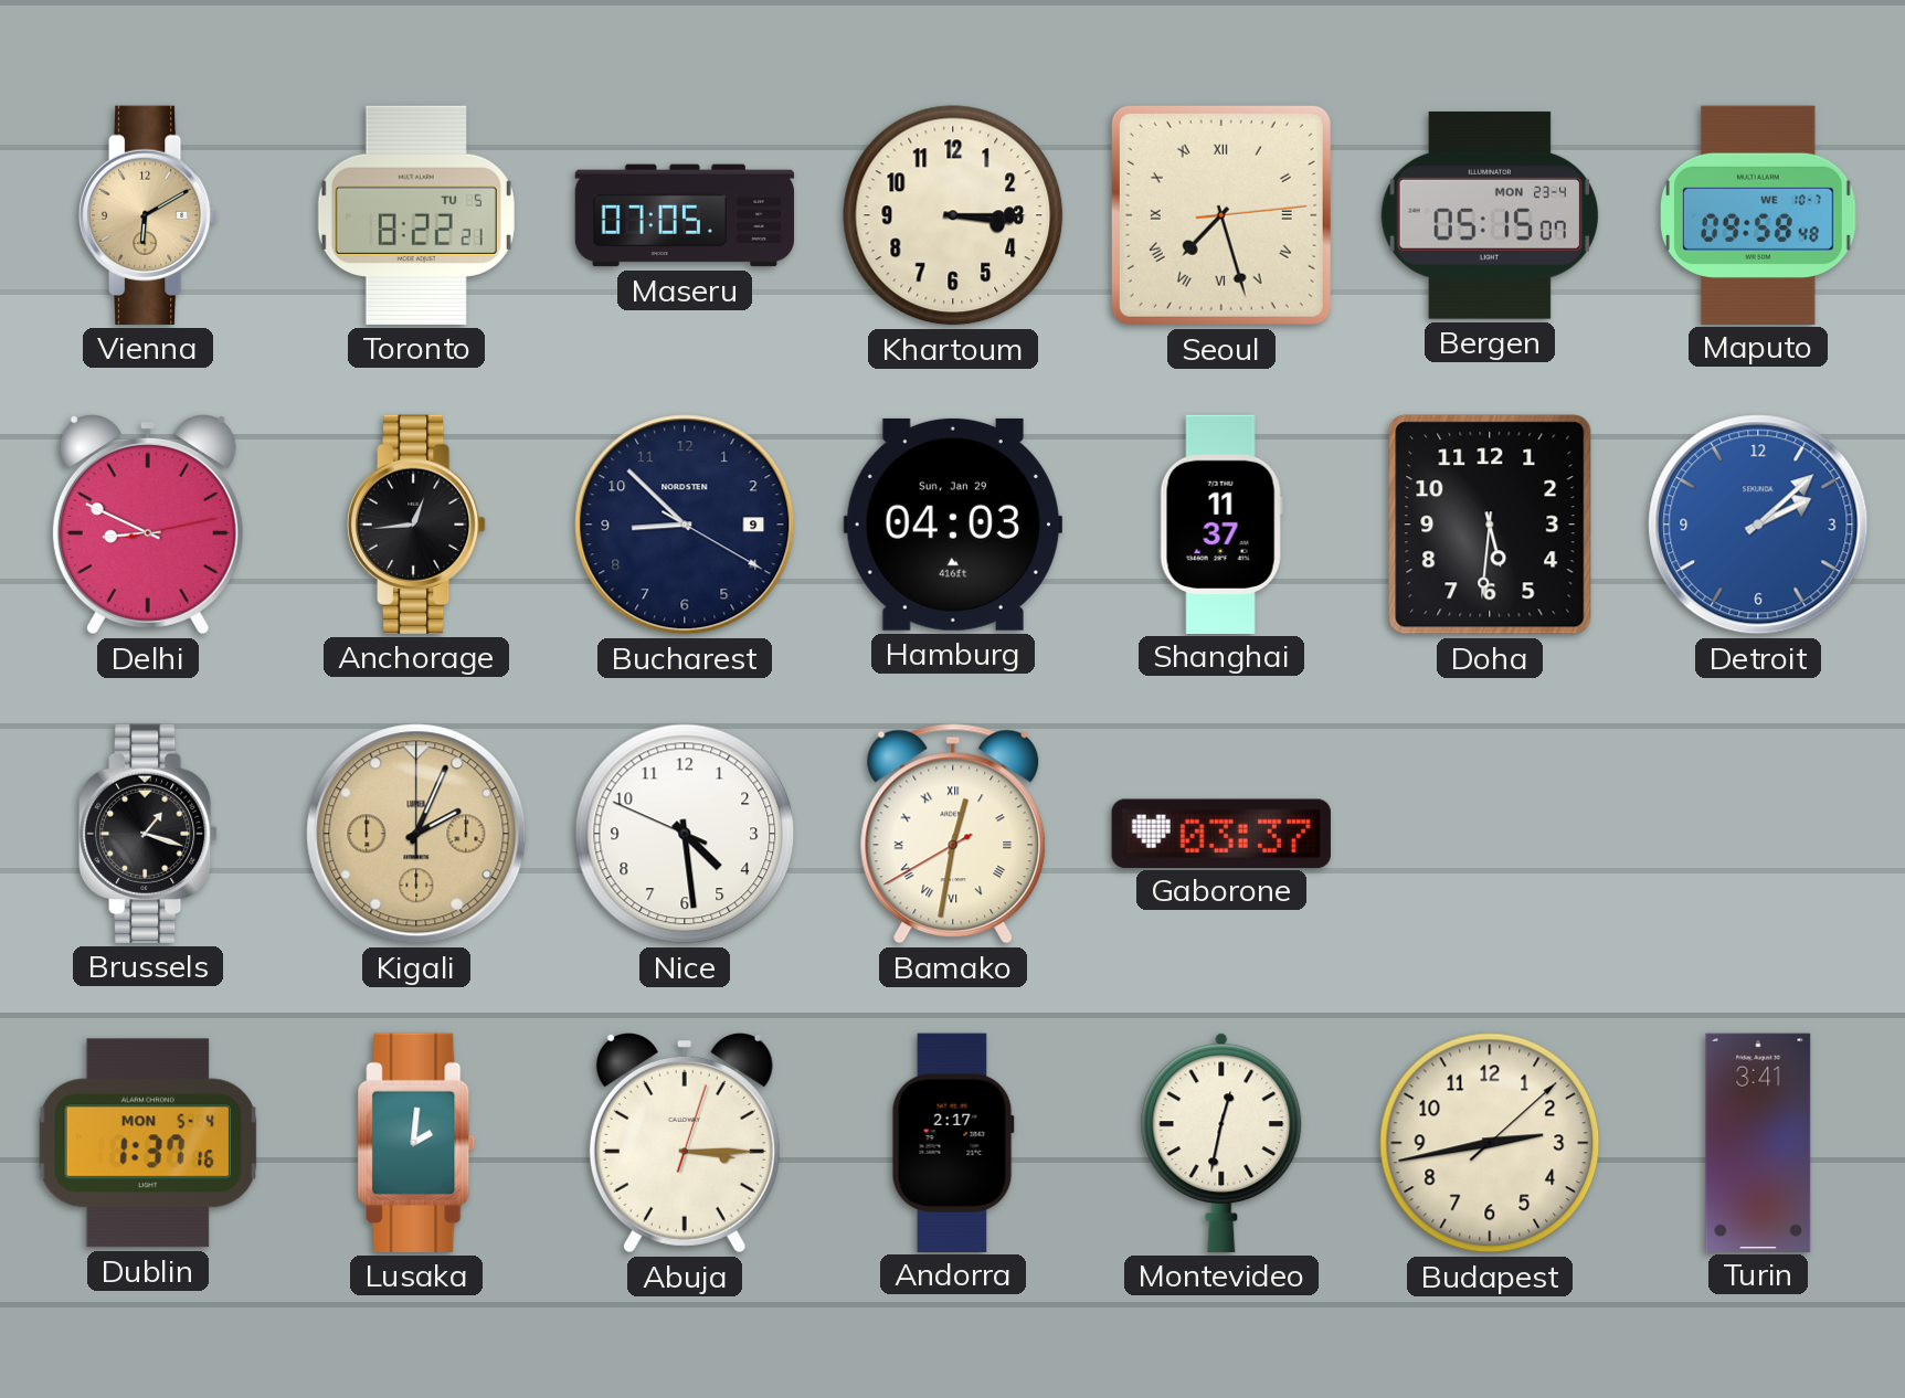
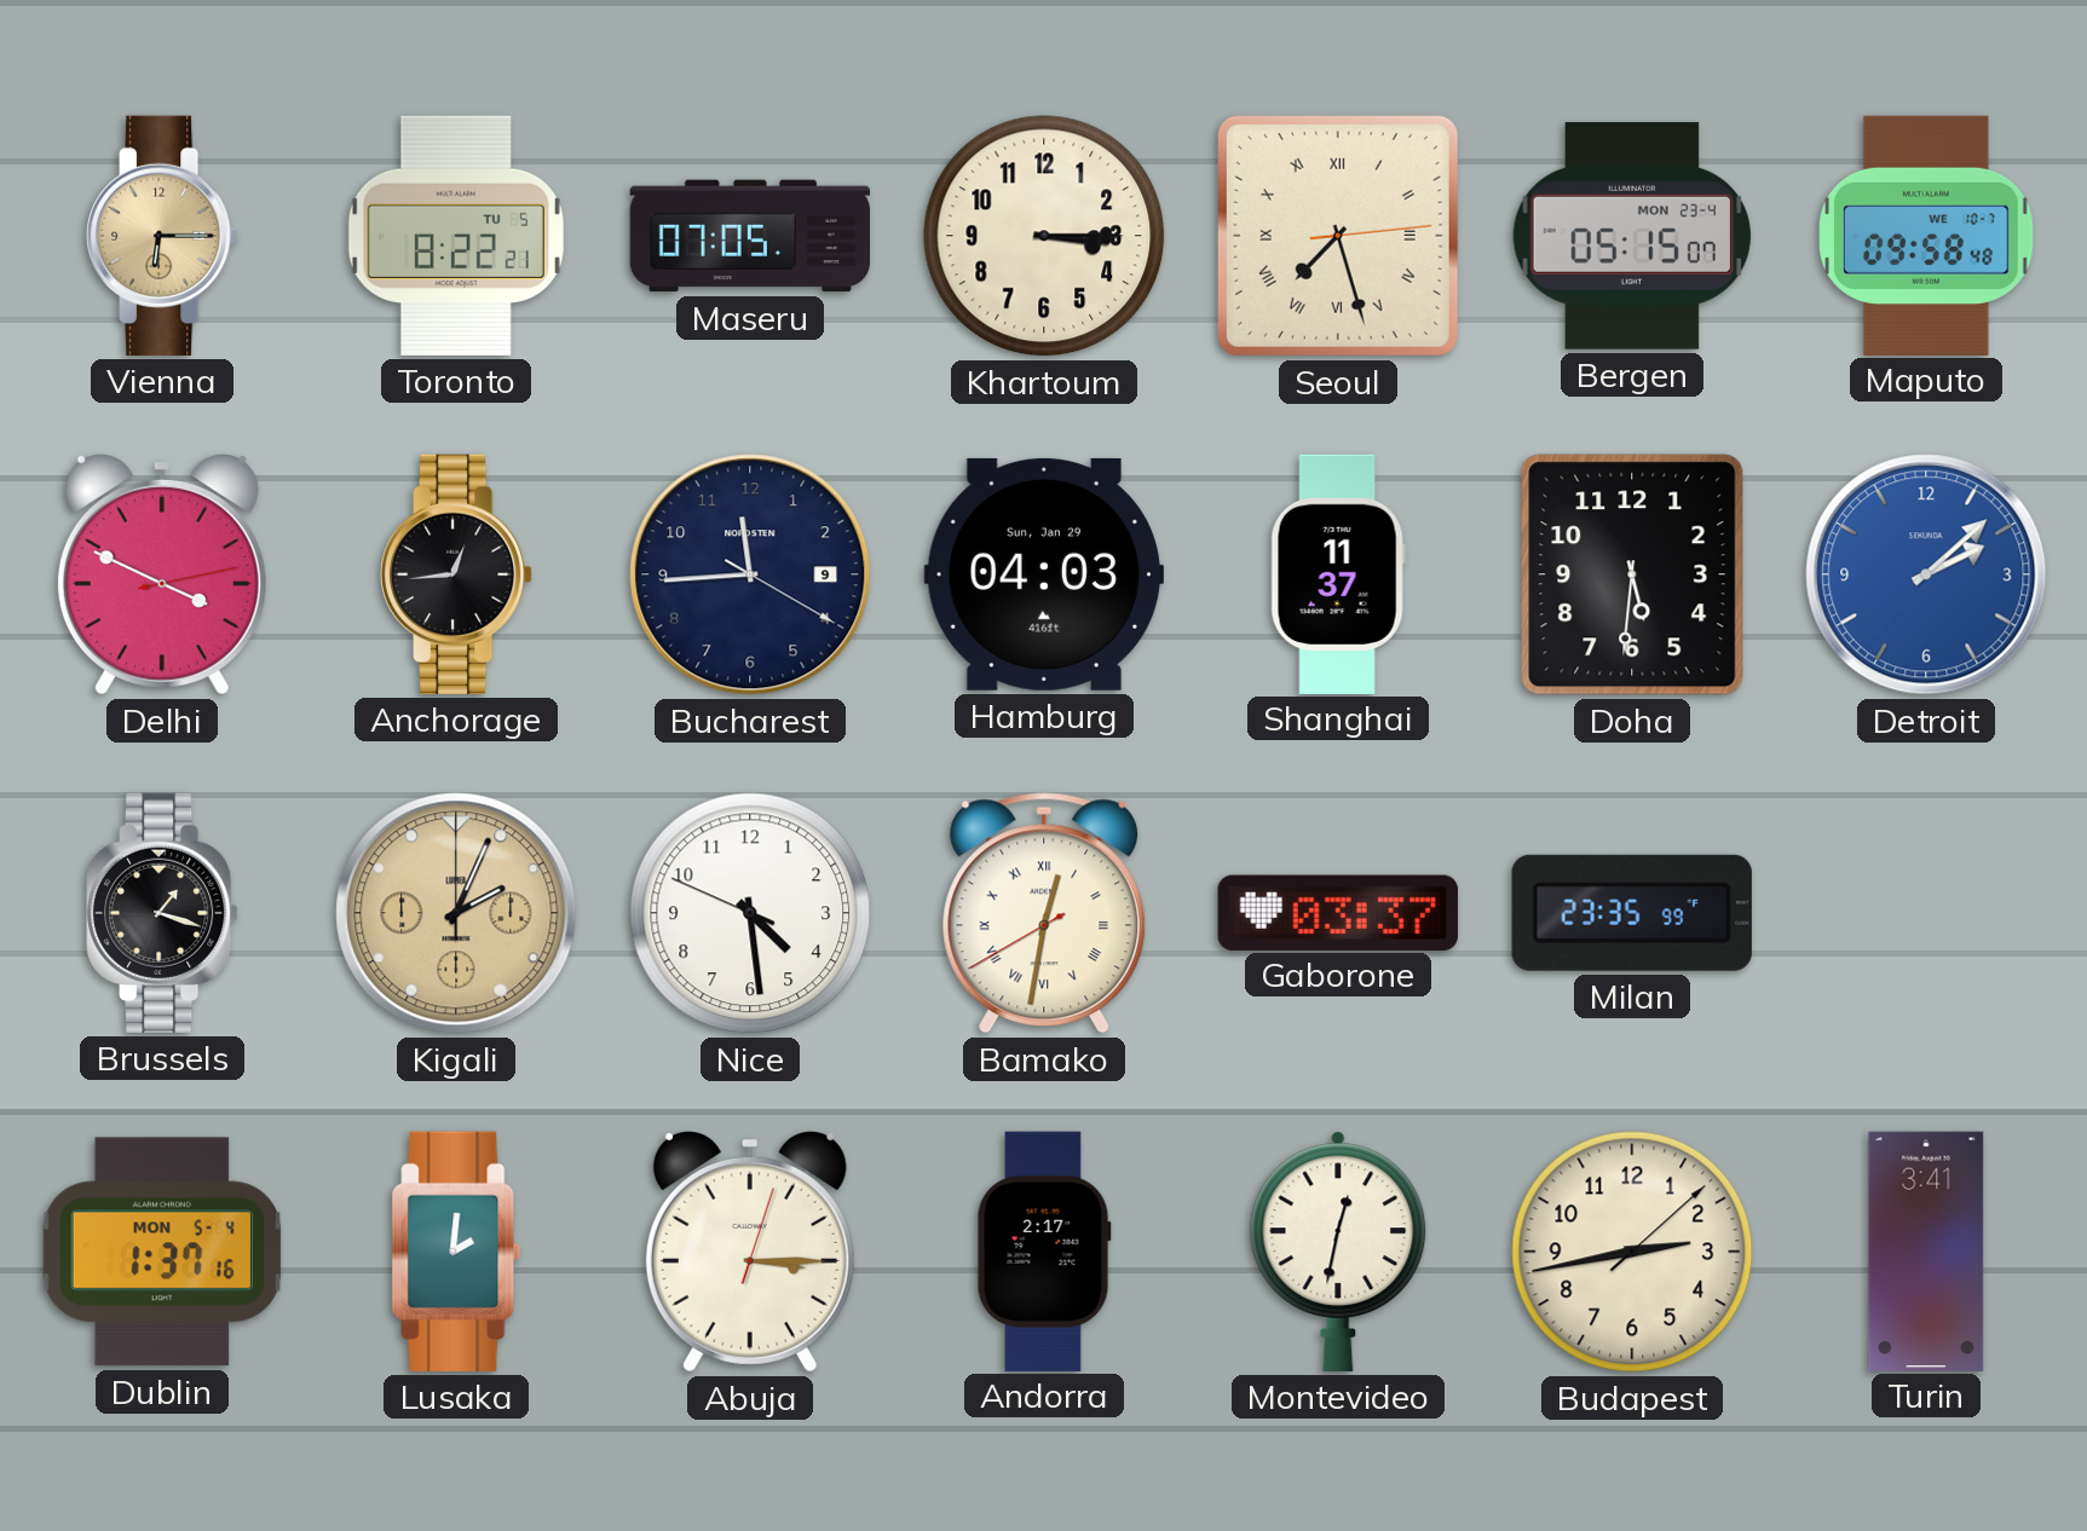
Vienna: 6:10 -> 6:15 (163, 236)
Delhi: 8:49 -> 3:49 (162, 576)
Bucharest: 8:52 -> 11:44 (750, 574)
Milan: none -> 23:35 (1632, 913)
